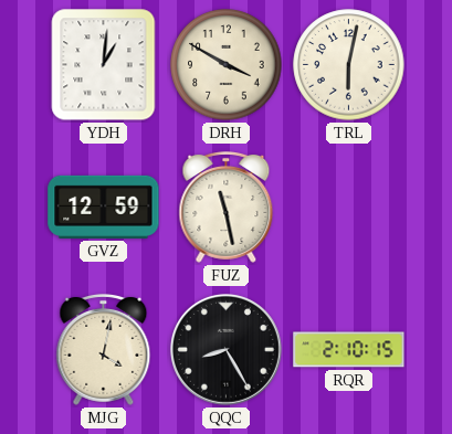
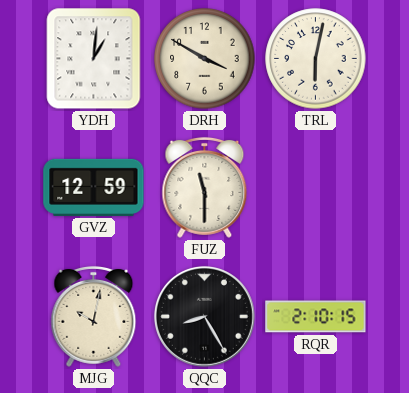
FUZ: 11:28 -> 11:30 (205, 187)
MJG: 4:02 -> 10:02 (94, 316)
